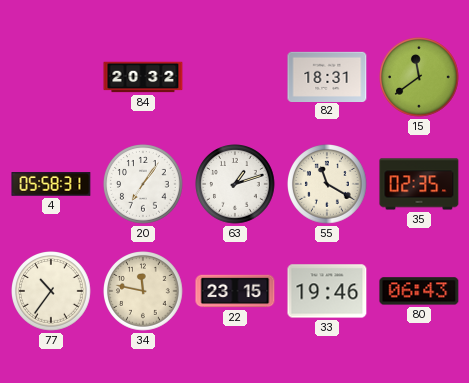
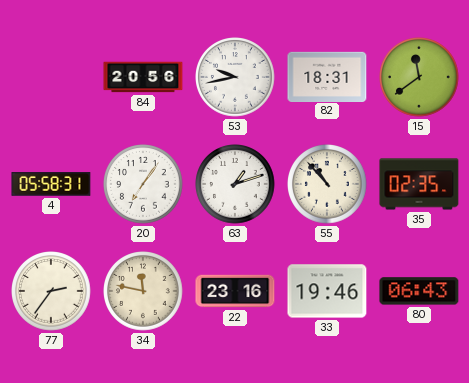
84: 20:32 -> 20:56 (143, 77)
53: none -> 9:43 (236, 78)
55: 11:20 -> 10:53 (328, 185)
77: 10:36 -> 2:36 (52, 292)
22: 23:15 -> 23:16 (235, 291)
